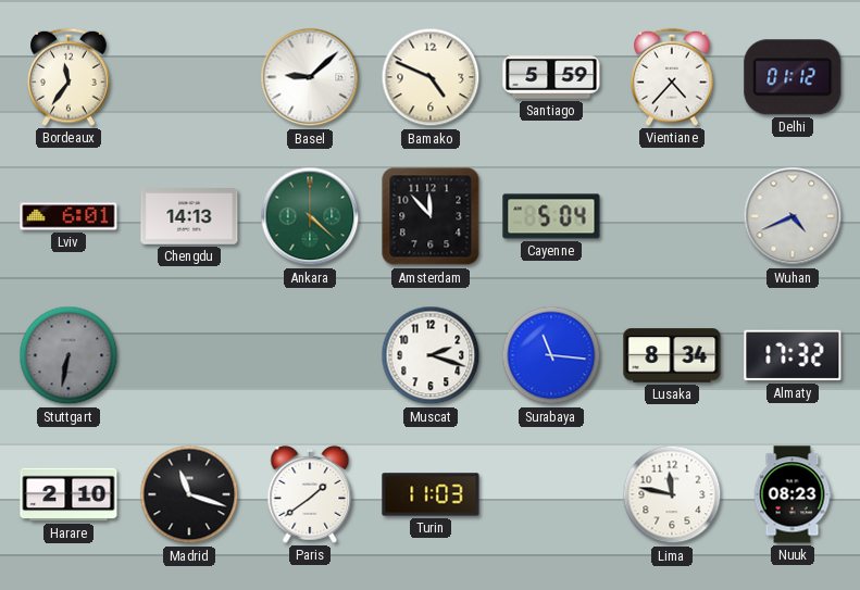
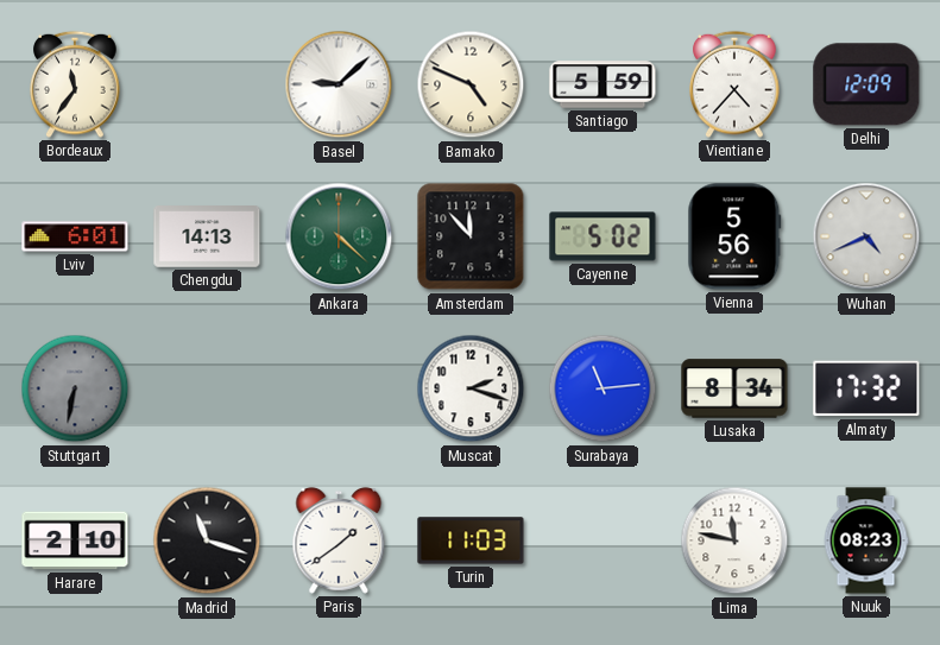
Delhi: 01:12 -> 12:09 (866, 84)
Cayenne: 5:04 -> 5:02 (603, 236)
Vienna: none -> 5:56 (734, 236)
Surabaya: 11:16 -> 11:14 (603, 388)
